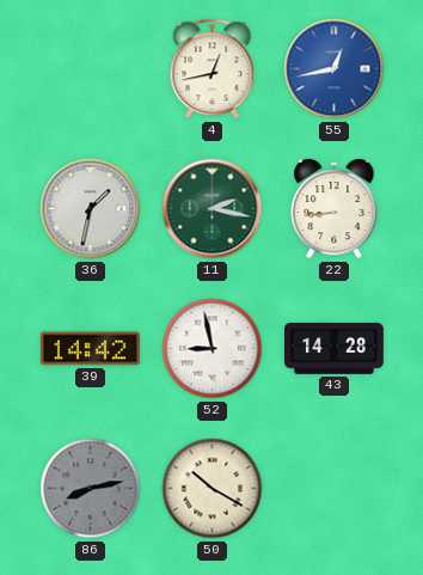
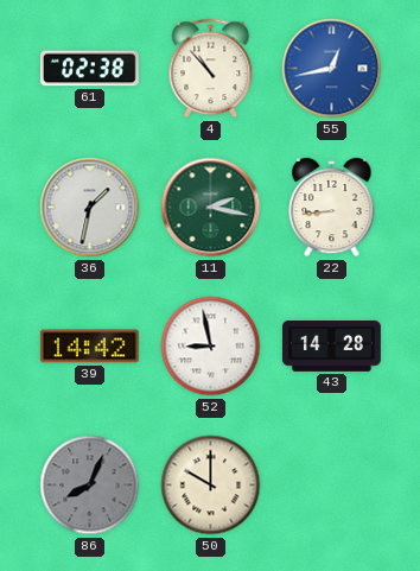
61: none -> 02:38 (89, 69)
4: 12:43 -> 10:53 (211, 69)
86: 8:13 -> 8:04 (90, 486)
50: 10:20 -> 10:00 (211, 486)
